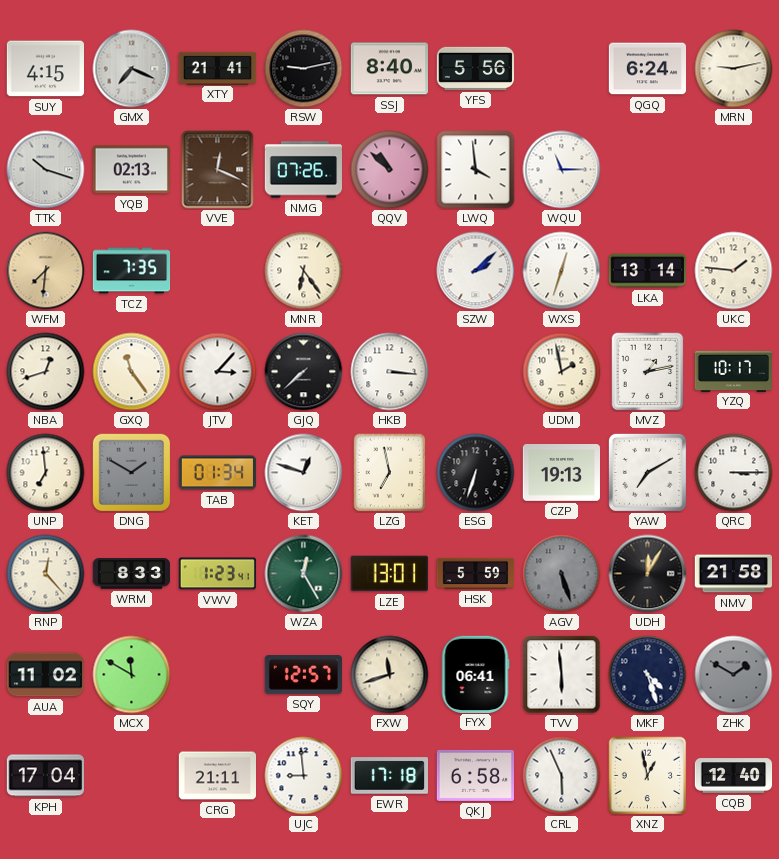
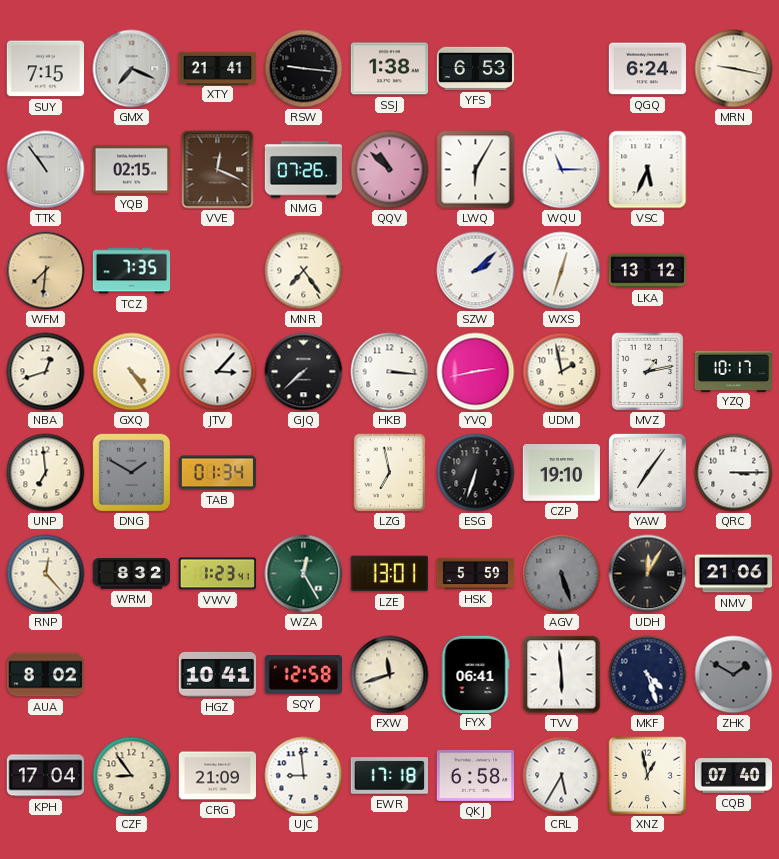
SUY: 4:15 -> 7:15 (45, 69)
RSW: 9:13 -> 9:16 (304, 69)
SSJ: 8:40 -> 1:38 (389, 69)
YFS: 5:56 -> 6:53 (476, 68)
MRN: 9:13 -> 9:17 (734, 69)
TTK: 10:18 -> 10:54 (46, 170)
YQB: 02:13 -> 02:15 (131, 170)
LWQ: 3:59 -> 6:05 (476, 170)
VSC: none -> 5:34 (648, 170)
MNR: 6:24 -> 7:24 (304, 271)
LKA: 13:14 -> 13:12 (648, 271)
UKC: 1:46 -> none (734, 271)
GXQ: 11:24 -> 4:24 (132, 372)
YVQ: none -> 2:43 (476, 372)
KET: 12:48 -> none (304, 473)
CZP: 19:13 -> 19:10 (561, 473)
YAW: 7:10 -> 7:06 (647, 472)
WRM: 8:33 -> 8:32 (131, 574)
NMV: 21:58 -> 21:06 (733, 574)
AUA: 11:02 -> 8:02 (46, 675)
MCX: 11:50 -> none (132, 675)
HGZ: none -> 10:41 (218, 674)
SQY: 12:57 -> 12:58 (303, 675)
CZF: none -> 8:54 (132, 776)
CRG: 21:11 -> 21:09 (218, 776)
CRL: 5:56 -> 5:35 (562, 776)
CQB: 12:40 -> 07:40 (734, 776)
